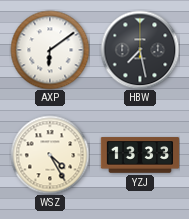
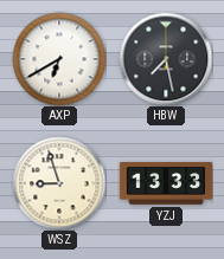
AXP: 6:09 -> 6:40 (59, 59)
WSZ: 4:25 -> 8:57 (59, 183)
